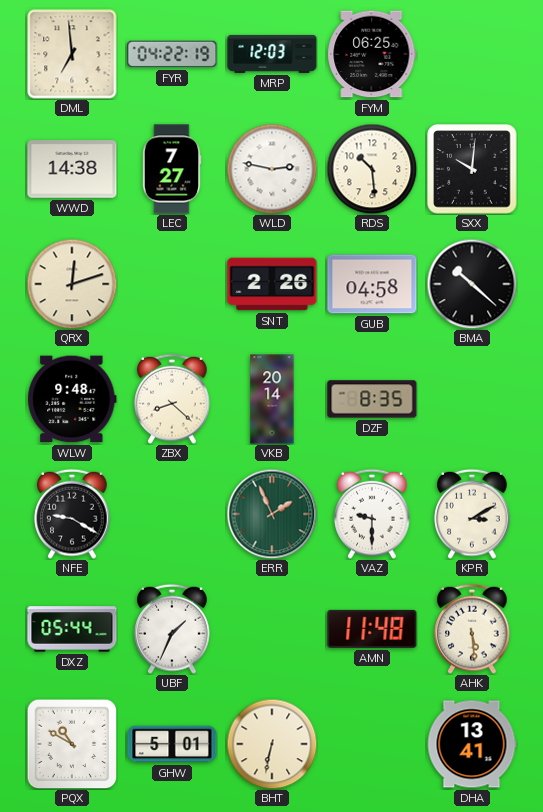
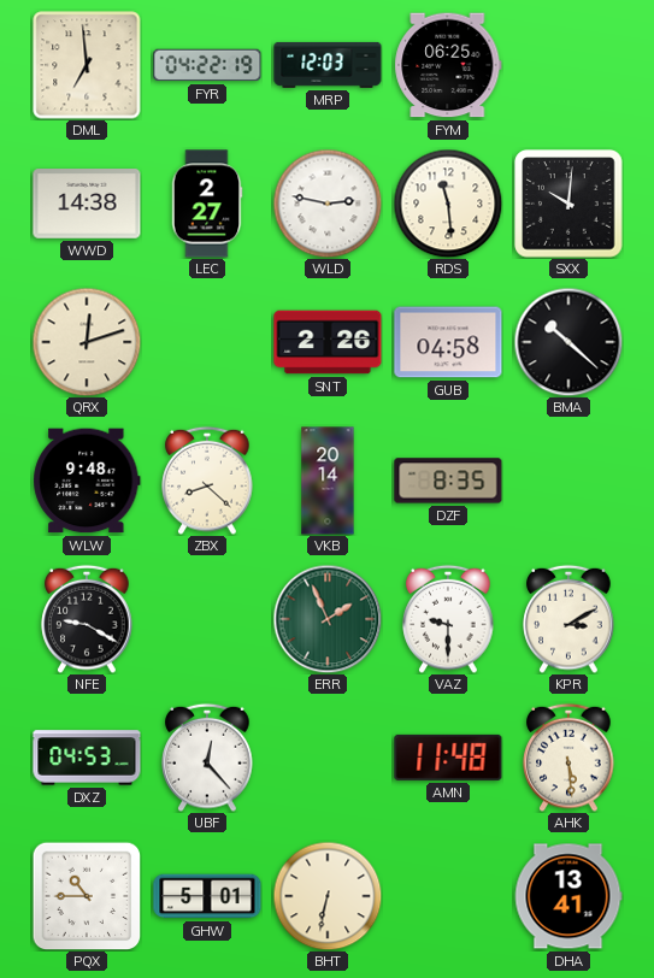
LEC: 7:27 -> 2:27 (207, 204)
RDS: 10:29 -> 11:29 (448, 204)
DXZ: 05:44 -> 04:53 (87, 758)
UBF: 1:34 -> 12:23 (207, 758)
PQX: 10:50 -> 10:45 (87, 896)
